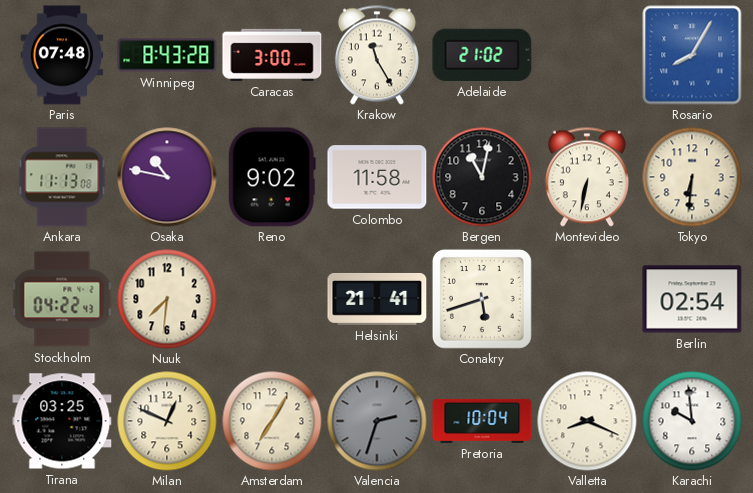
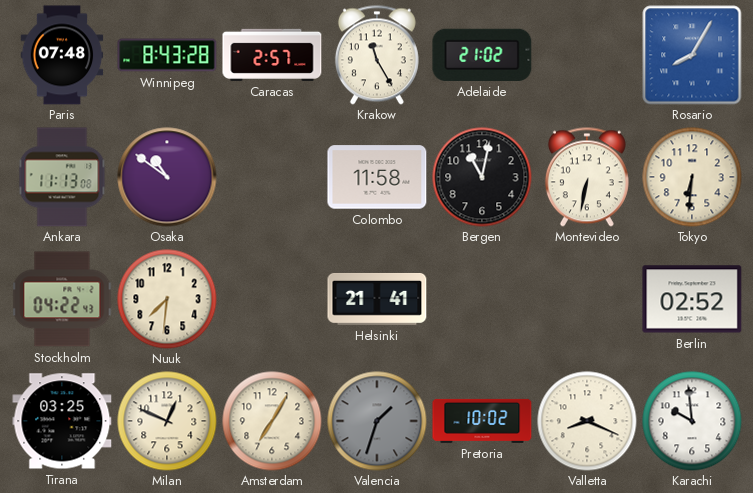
Caracas: 3:00 -> 2:57 (272, 55)
Osaka: 10:47 -> 10:51 (167, 177)
Reno: 9:02 -> none (272, 177)
Conakry: 5:42 -> none (482, 299)
Berlin: 02:54 -> 02:52 (692, 299)
Valencia: 2:33 -> 1:33 (377, 421)
Pretoria: 10:04 -> 10:02 (482, 421)
